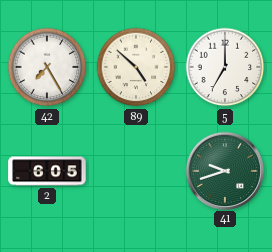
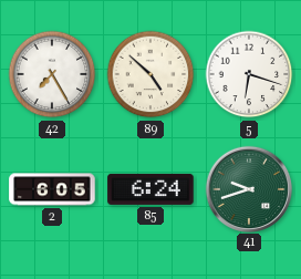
5: 7:00 -> 6:18 (249, 74)
85: none -> 6:24 (150, 189)
